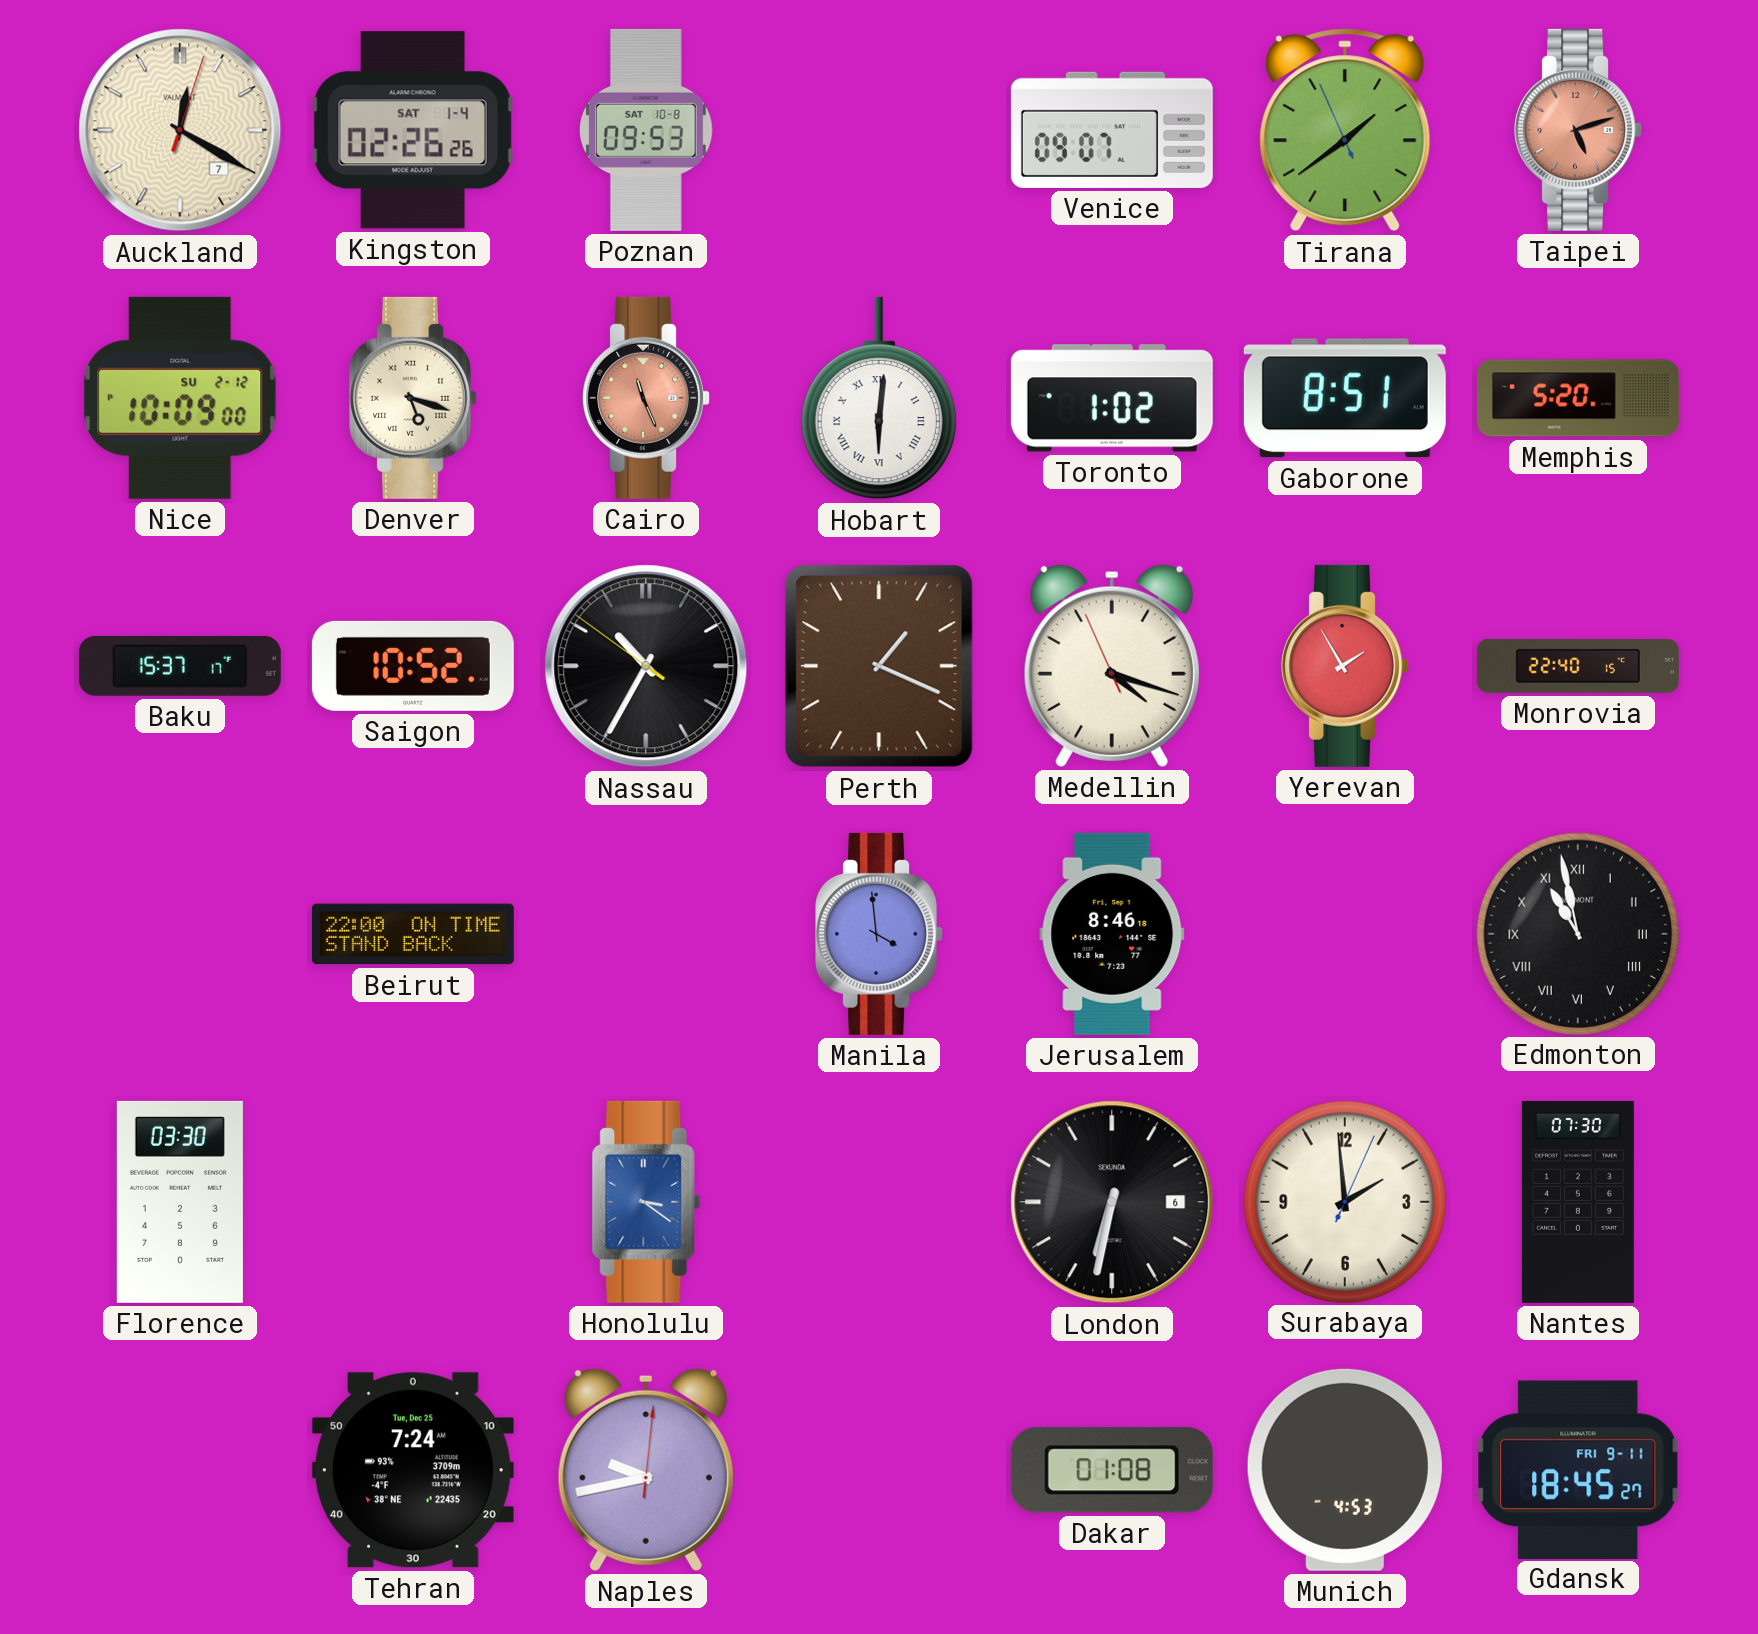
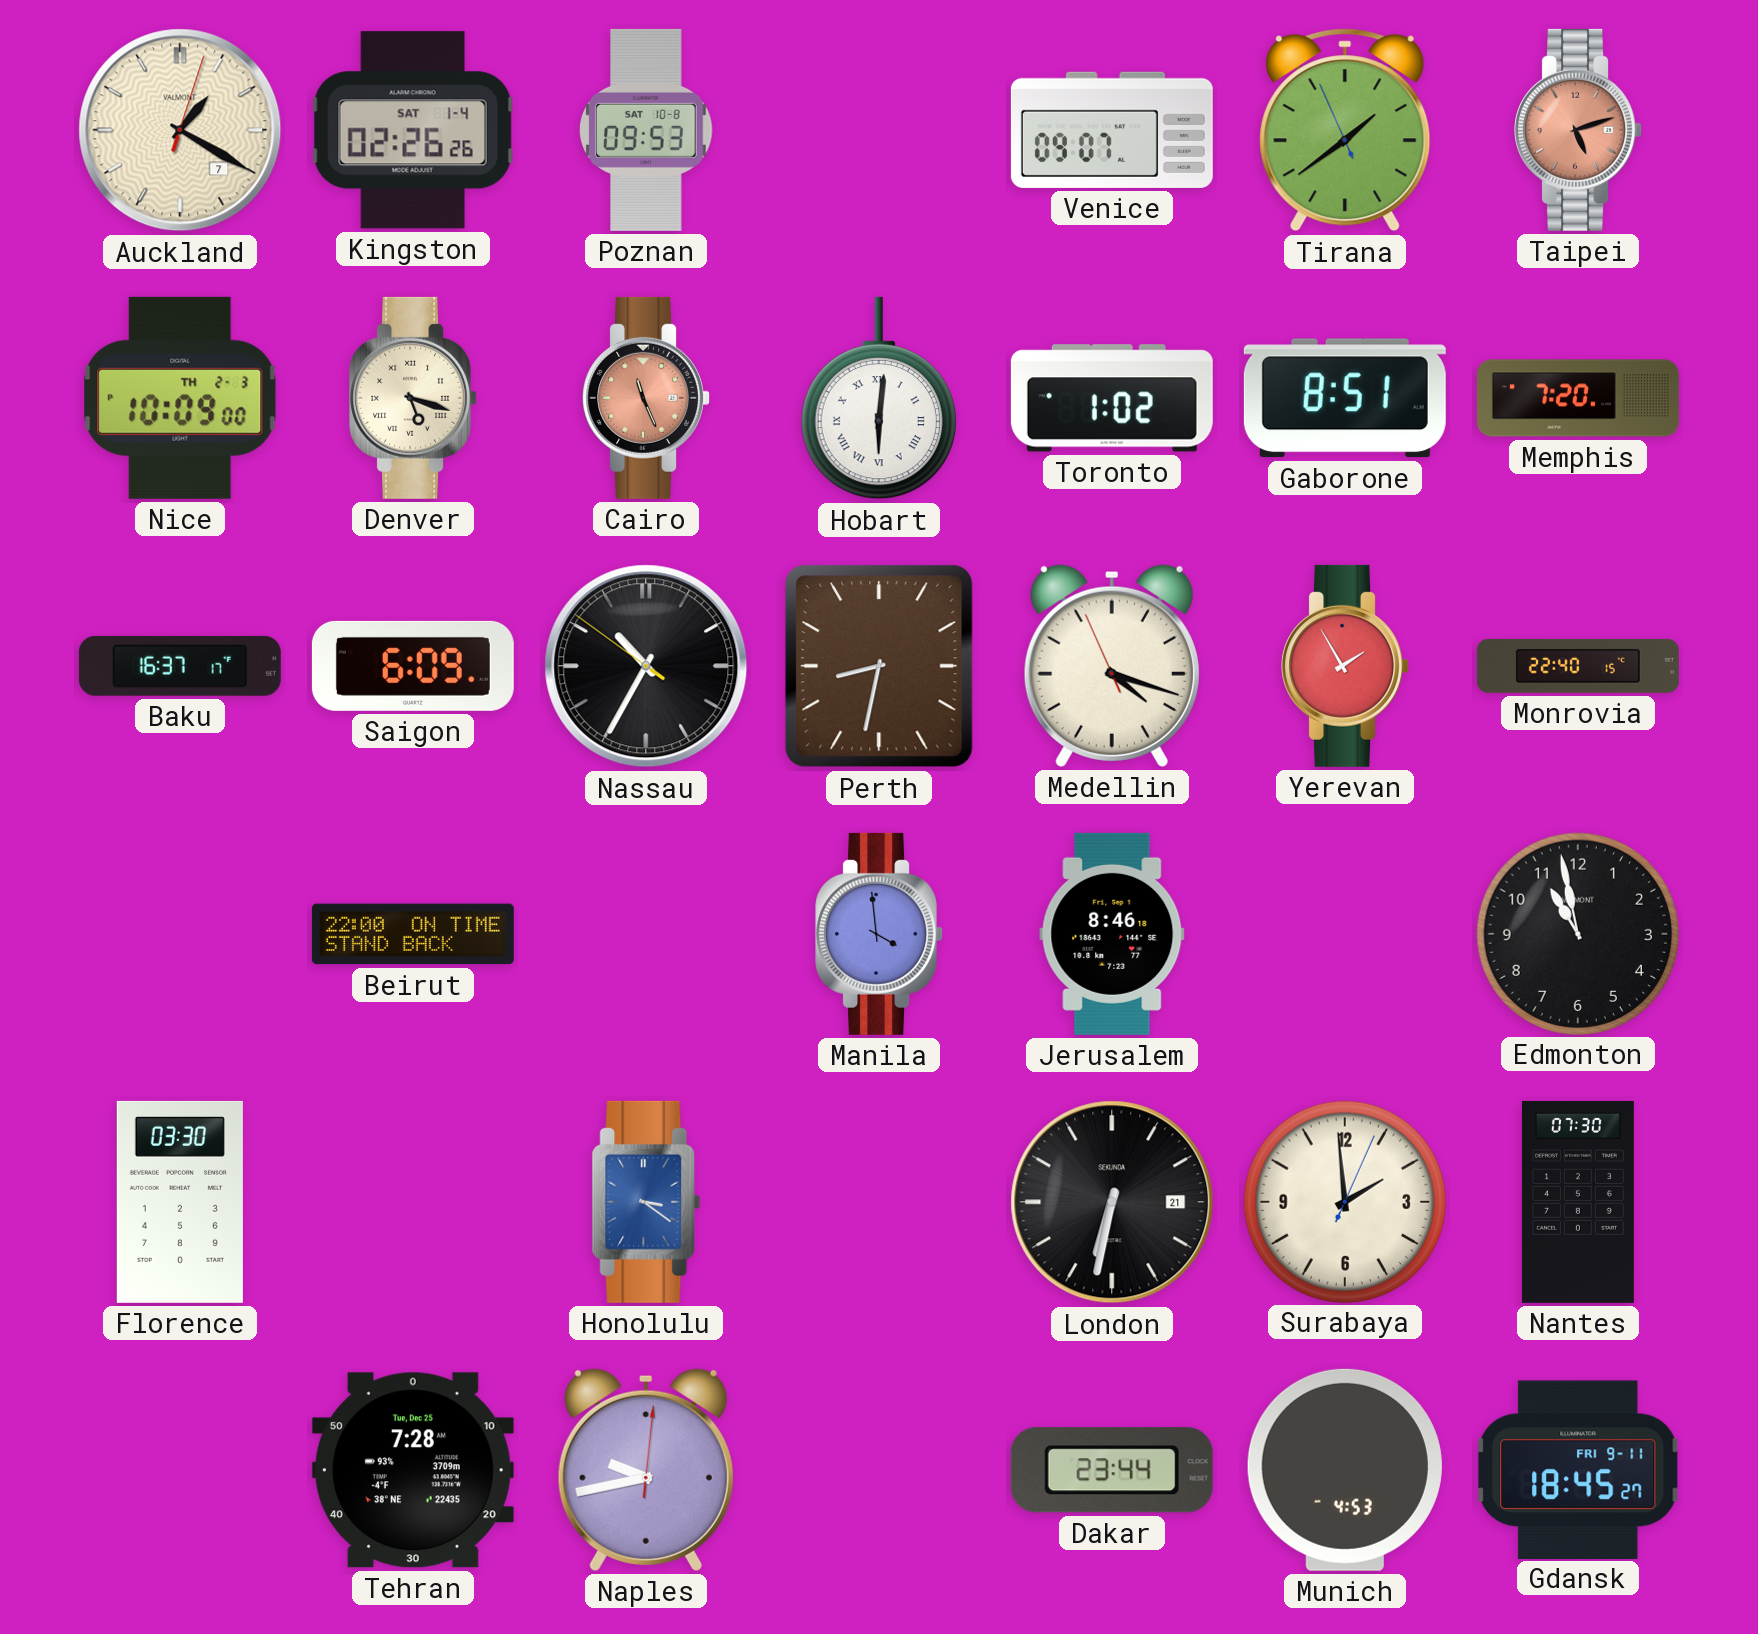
Auckland: 12:20 -> 1:20 (180, 130)
Nice date: SU 2-12 -> TH 2-3 (180, 398)
Memphis: 5:20 -> 7:20 (1578, 398)
Baku: 15:37 -> 16:37 (180, 666)
Saigon: 10:52 -> 6:09 (413, 666)
Perth: 1:19 -> 8:32 (879, 666)
Edmonton numerals: Roman -> Arabic (1577, 933)
London date: 6 -> 21 (1112, 1202)
Tehran: 7:24 -> 7:28 (413, 1470)
Dakar: 01:08 -> 23:44 (1112, 1470)
